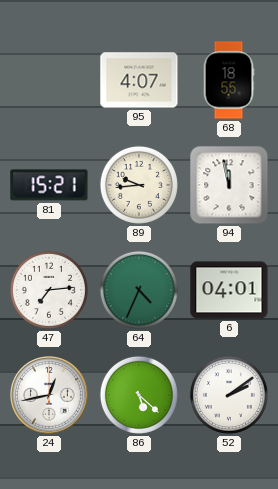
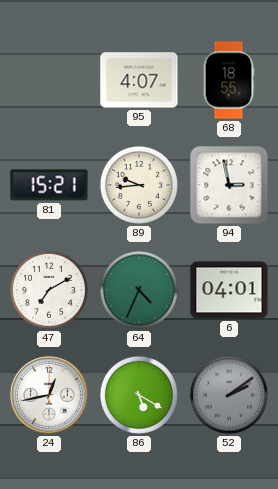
94: 11:58 -> 2:58 (229, 185)
47: 7:14 -> 7:10 (49, 290)
86: 5:22 -> 5:20 (139, 395)
52 dial: white -> grey (229, 395)
